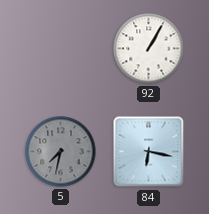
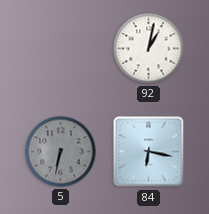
92: 1:05 -> 1:02 (149, 49)
5: 7:32 -> 6:32 (61, 152)
